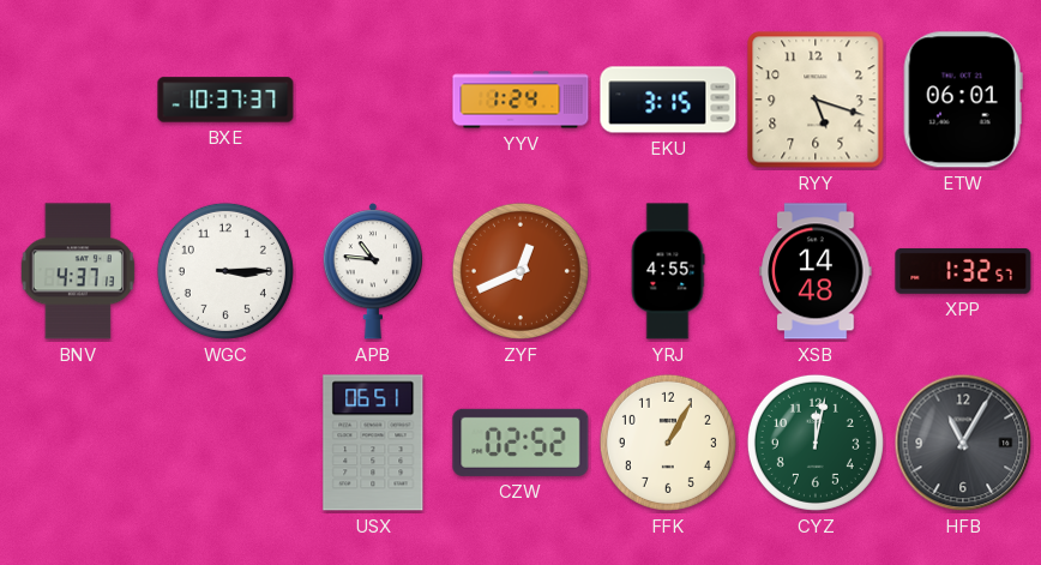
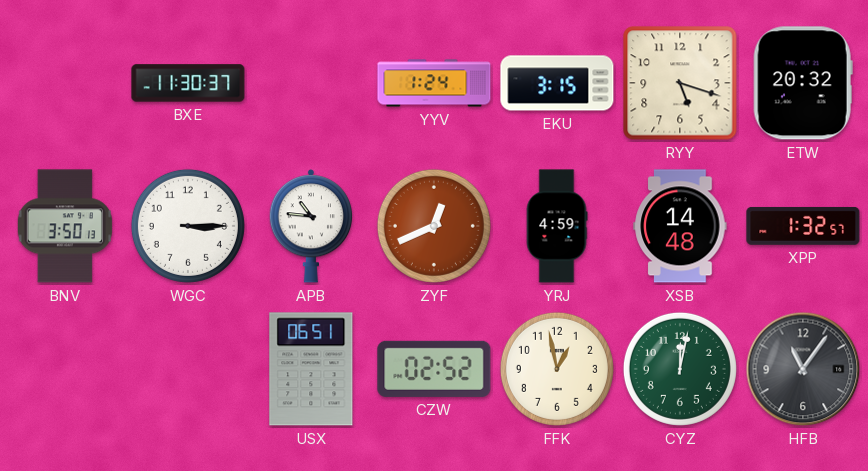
BXE: 10:37 -> 11:30 (188, 83)
ETW: 06:01 -> 20:32 (803, 83)
BNV: 4:37 -> 3:50 (64, 226)
YRJ: 4:55 -> 4:59 (557, 226)
FFK: 1:05 -> 12:58 (557, 369)
HFB: 11:05 -> 11:06 (803, 369)
